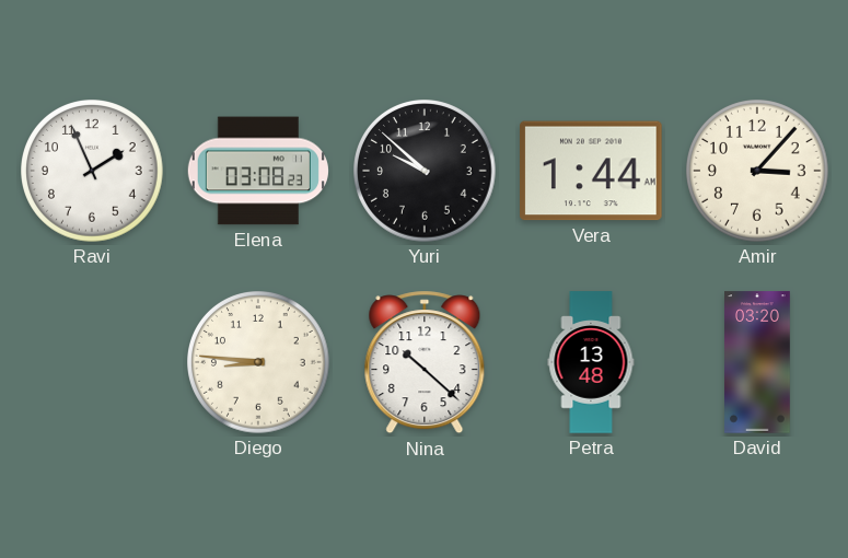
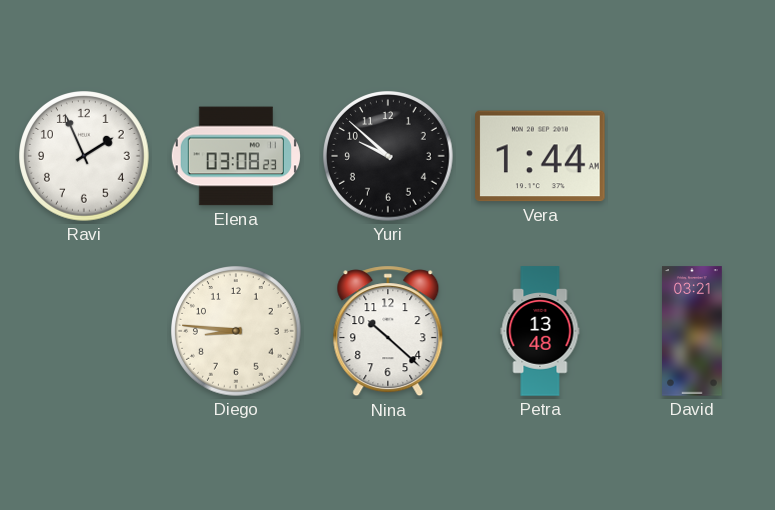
Amir: 3:07 -> none (758, 172)
David: 03:20 -> 03:21 (693, 331)
